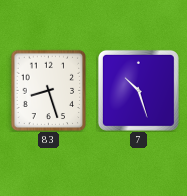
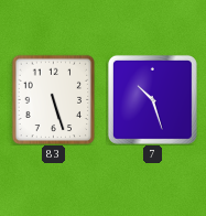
83: 8:27 -> 5:27 (54, 99)
